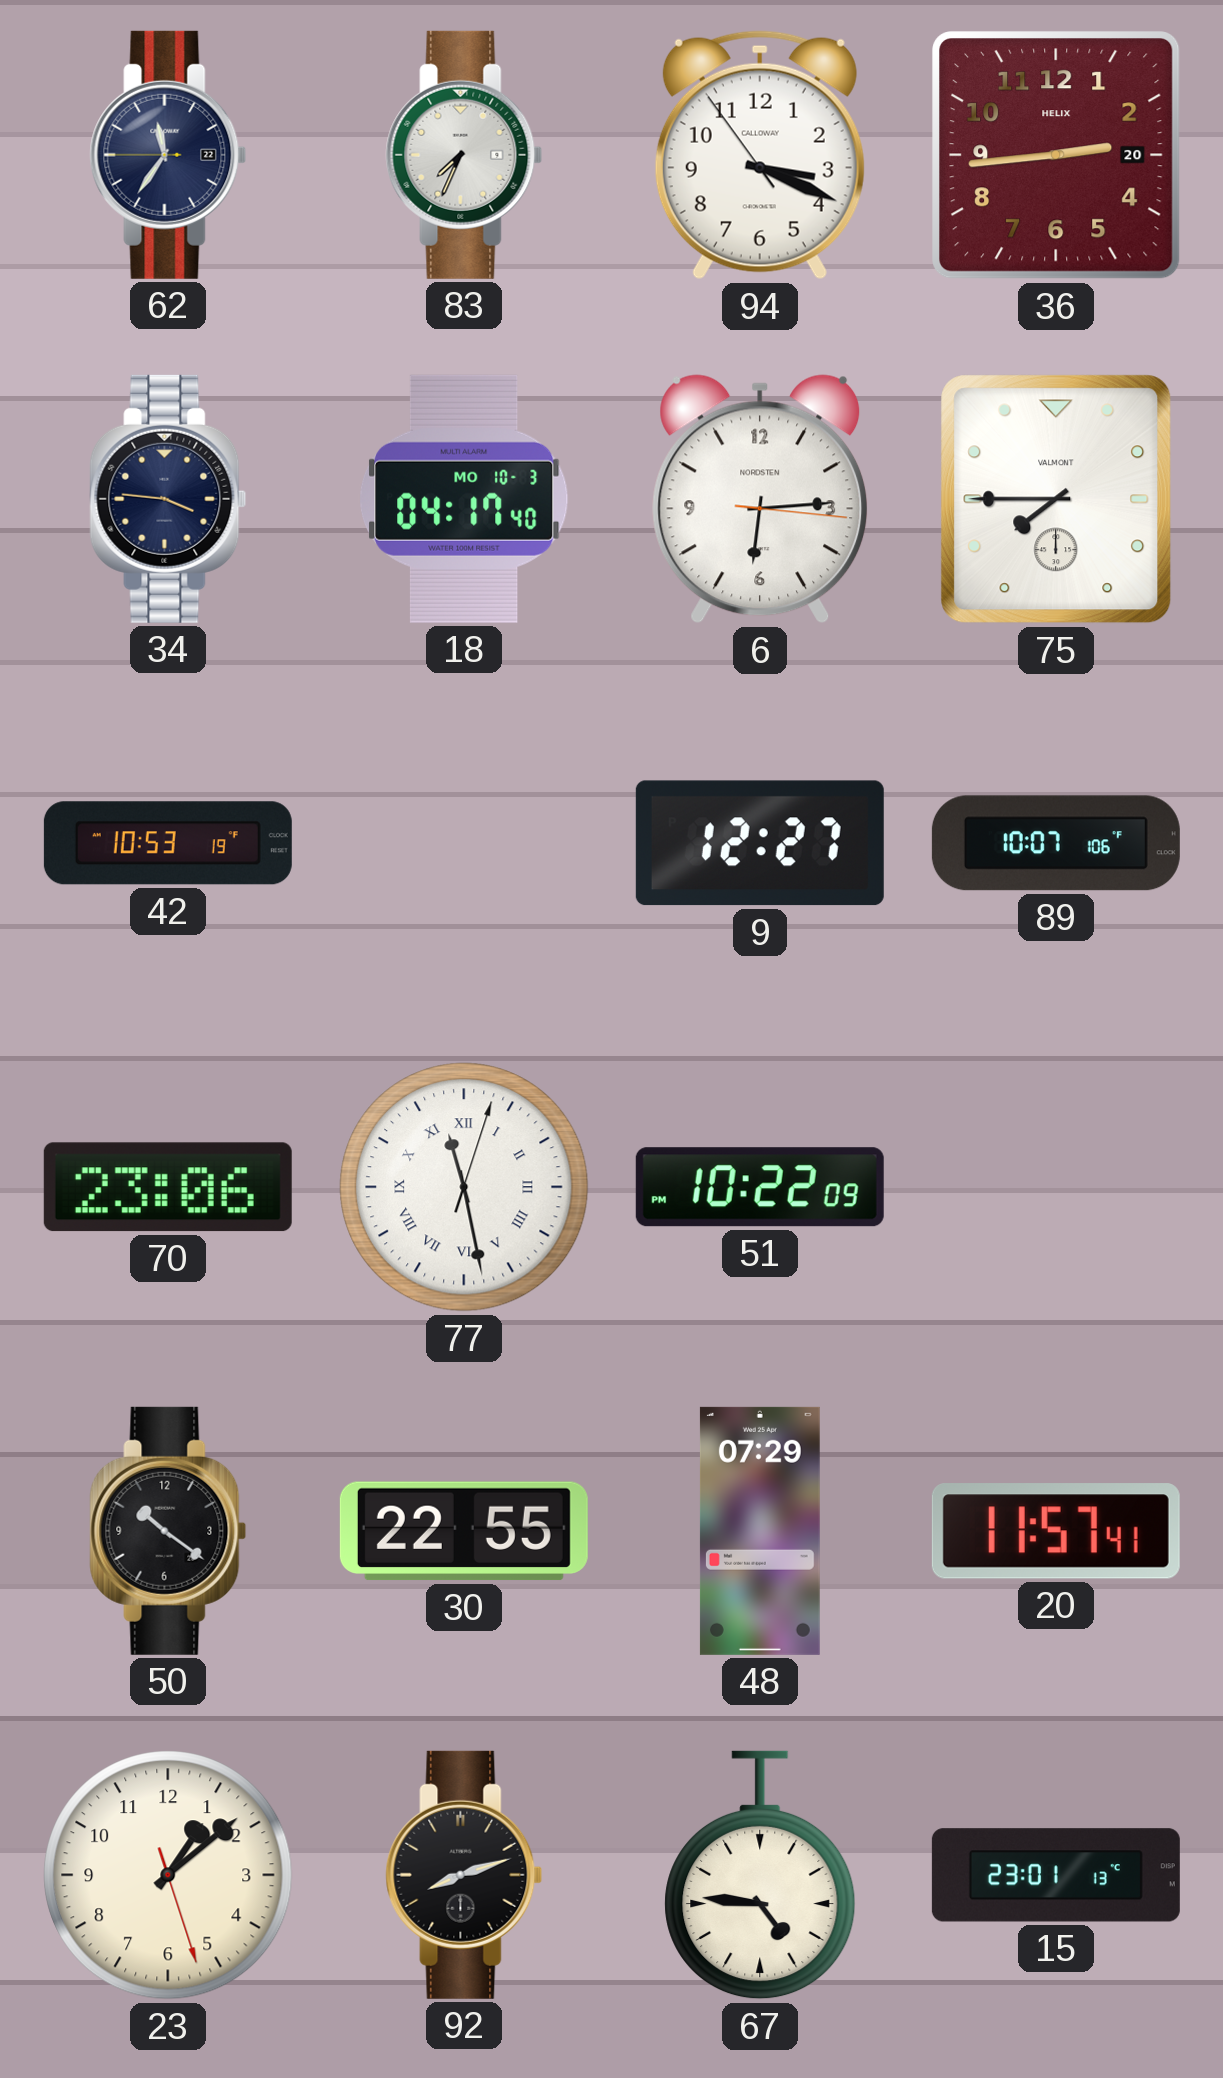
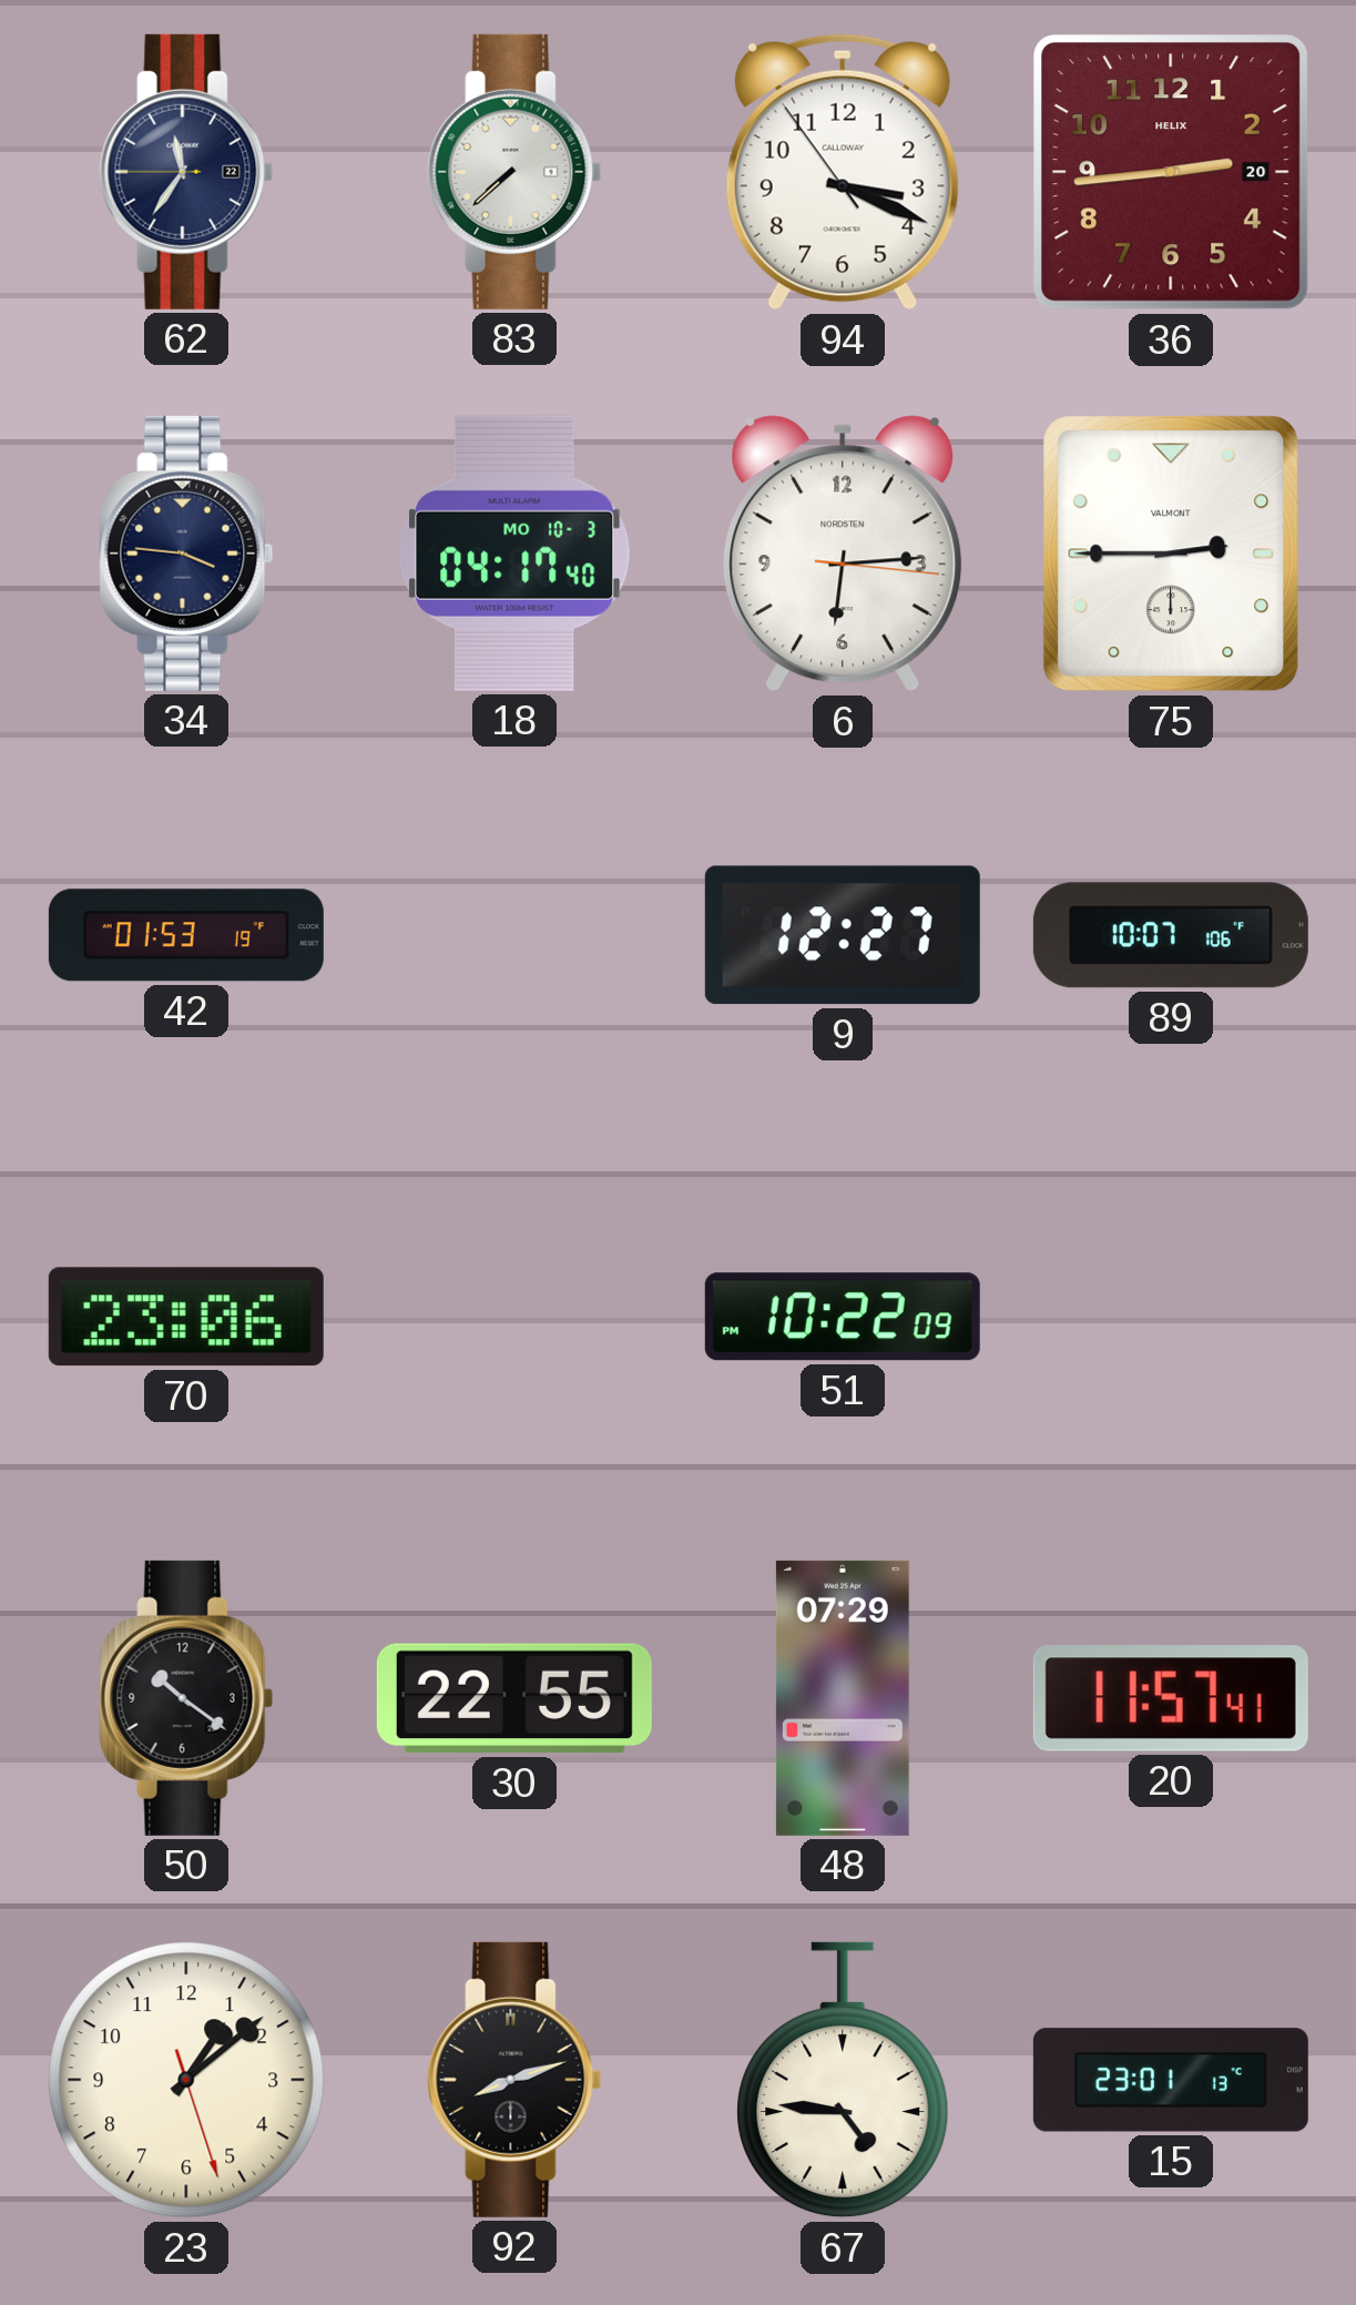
83: 7:34 -> 7:38 (514, 172)
75: 7:45 -> 2:45 (1171, 554)
42: 10:53 -> 01:53 (186, 935)
77: 11:28 -> none (464, 1187)
